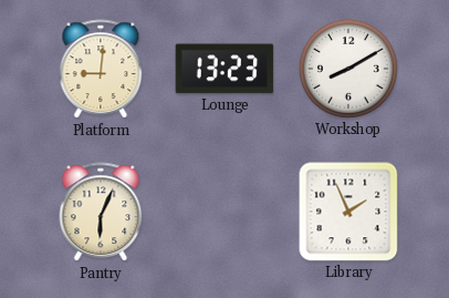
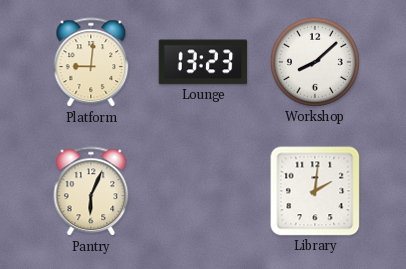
Workshop: 8:10 -> 8:08 (315, 62)
Library: 1:56 -> 2:01 (315, 191)
